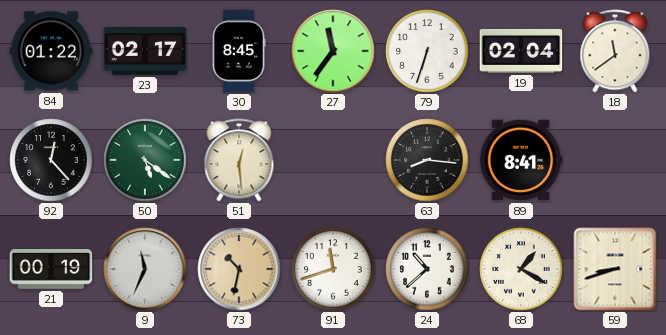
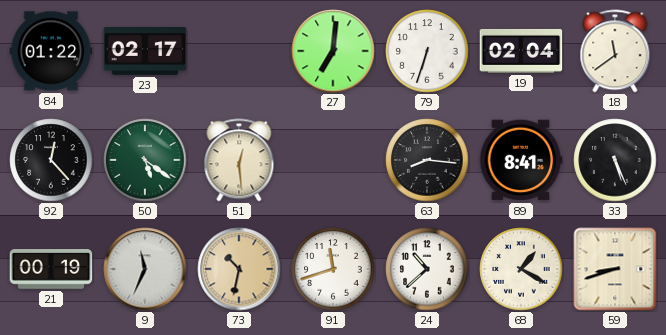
30: 8:45 -> none (239, 51)
27: 11:36 -> 7:01 (333, 51)
33: none -> 5:26 (615, 160)
